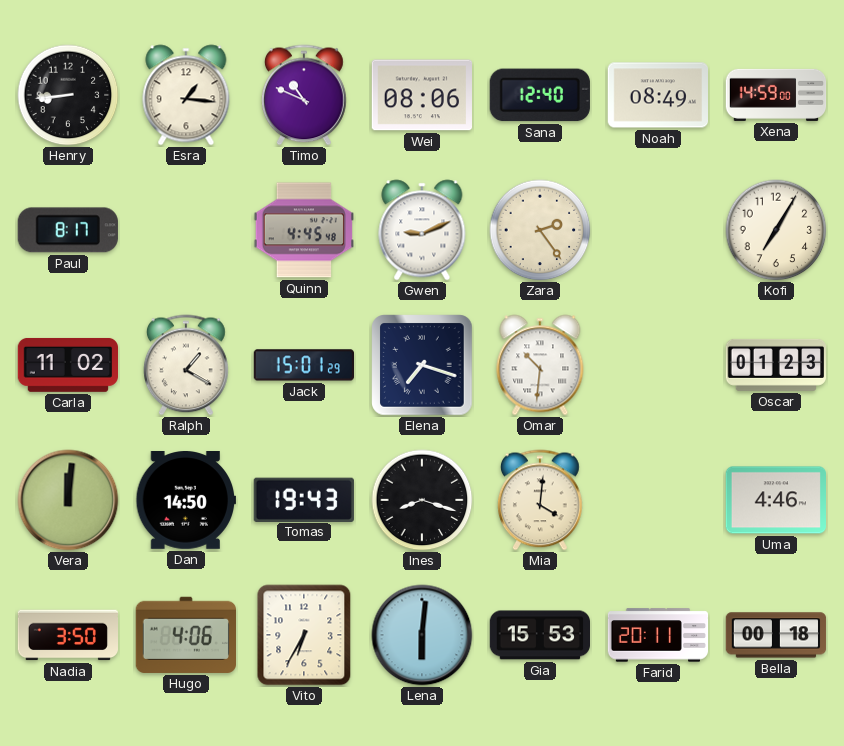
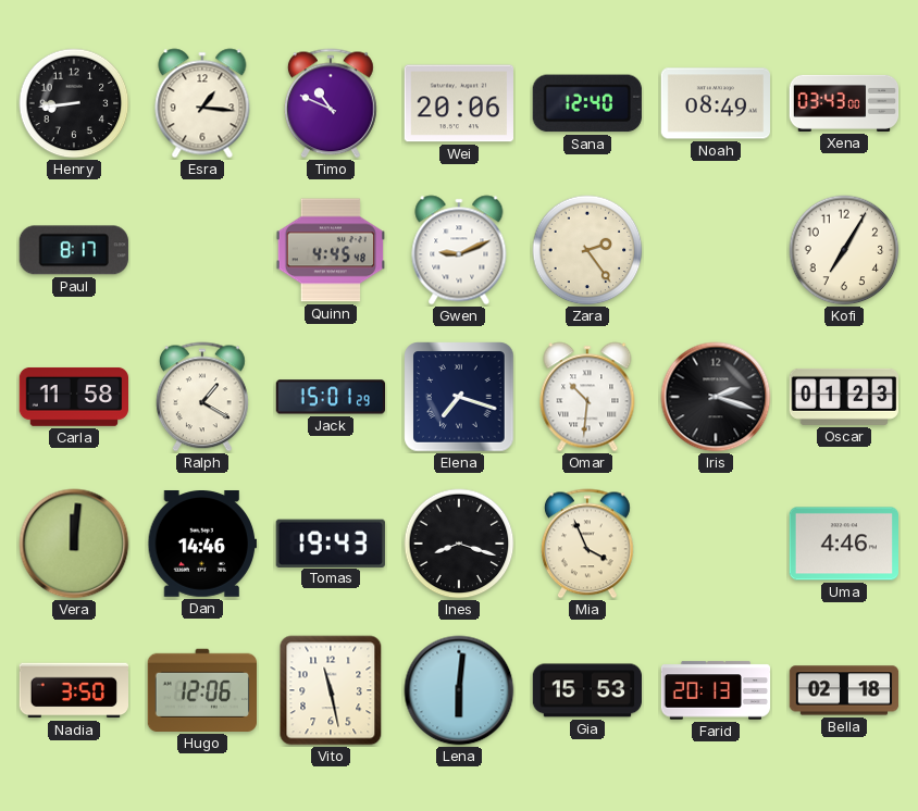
Wei: 08:06 -> 20:06 (458, 103)
Xena: 14:59 -> 03:43 (844, 103)
Carla: 11:02 -> 11:58 (73, 397)
Iris: none -> 2:18 (716, 397)
Dan: 14:50 -> 14:46 (201, 545)
Mia: 4:01 -> 3:56 (588, 544)
Hugo: 4:06 -> 12:06 (201, 690)
Vito: 6:35 -> 11:28 (331, 690)
Farid: 20:11 -> 20:13 (716, 690)
Bella: 00:18 -> 02:18 (844, 690)
